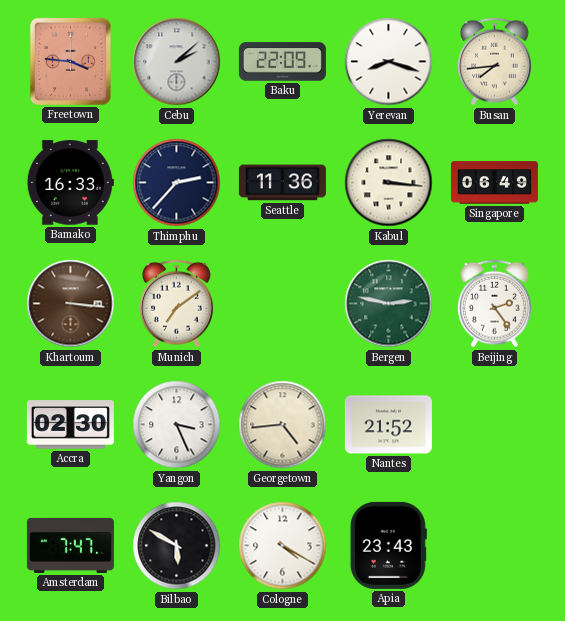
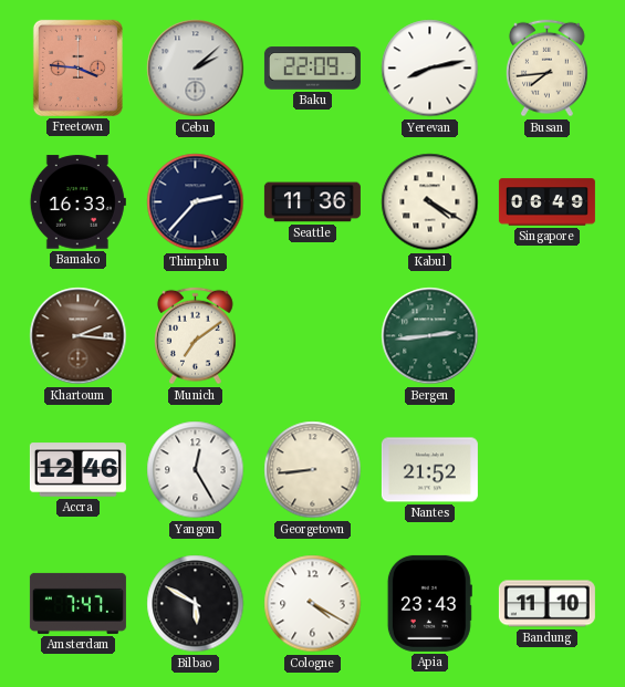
Yerevan: 8:18 -> 8:13 (430, 69)
Kabul: 3:16 -> 4:20 (430, 202)
Khartoum: 3:16 -> 2:16 (79, 336)
Bergen: 2:47 -> 2:44 (430, 336)
Beijing: 2:24 -> none (494, 304)
Accra: 02:30 -> 12:46 (77, 470)
Yangon: 3:26 -> 12:25 (196, 470)
Georgetown: 4:44 -> 8:44 (313, 470)
Bandung: none -> 11:10 (546, 604)
